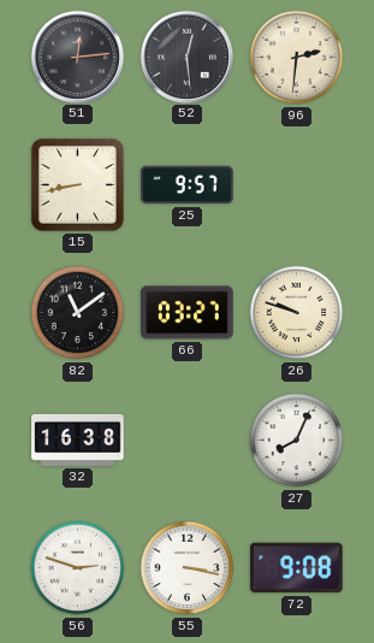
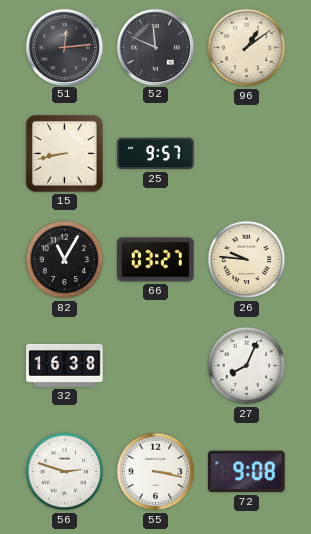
52: 12:29 -> 11:49 (155, 47)
96: 2:31 -> 1:09 (247, 48)
82: 11:09 -> 11:05 (65, 260)
26: 9:48 -> 9:46 (247, 260)
